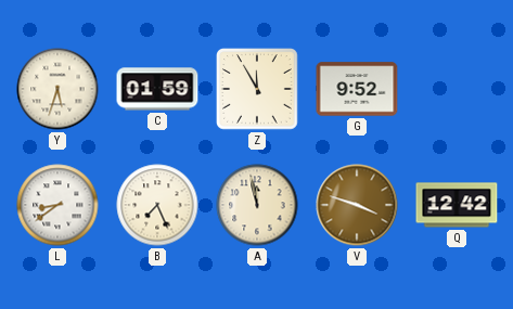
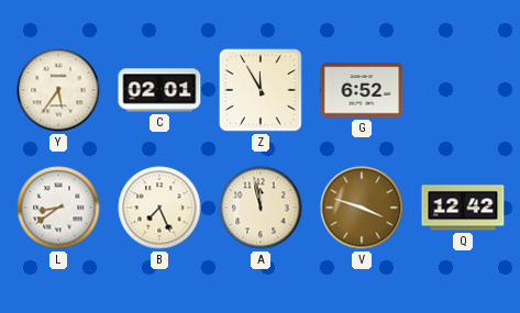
Y: 5:33 -> 5:36 (58, 90)
C: 01:59 -> 02:01 (159, 90)
G: 9:52 -> 6:52 (362, 90)
